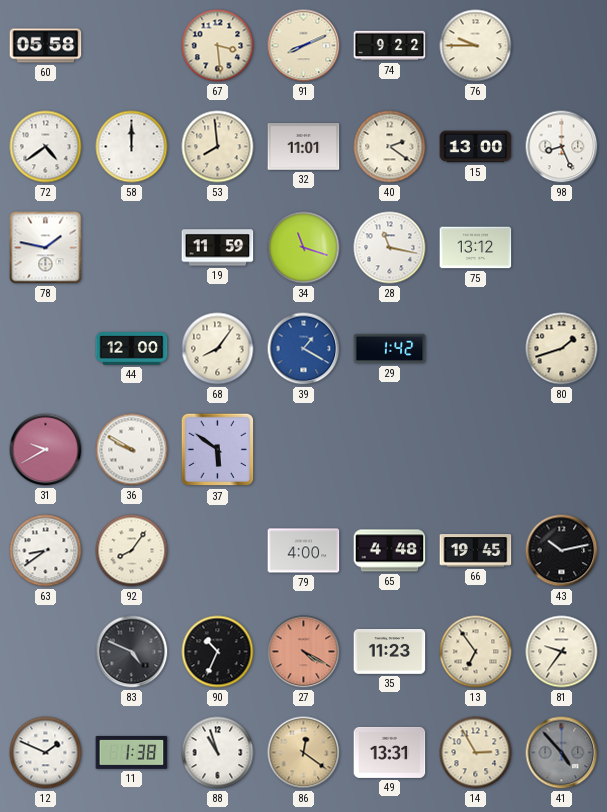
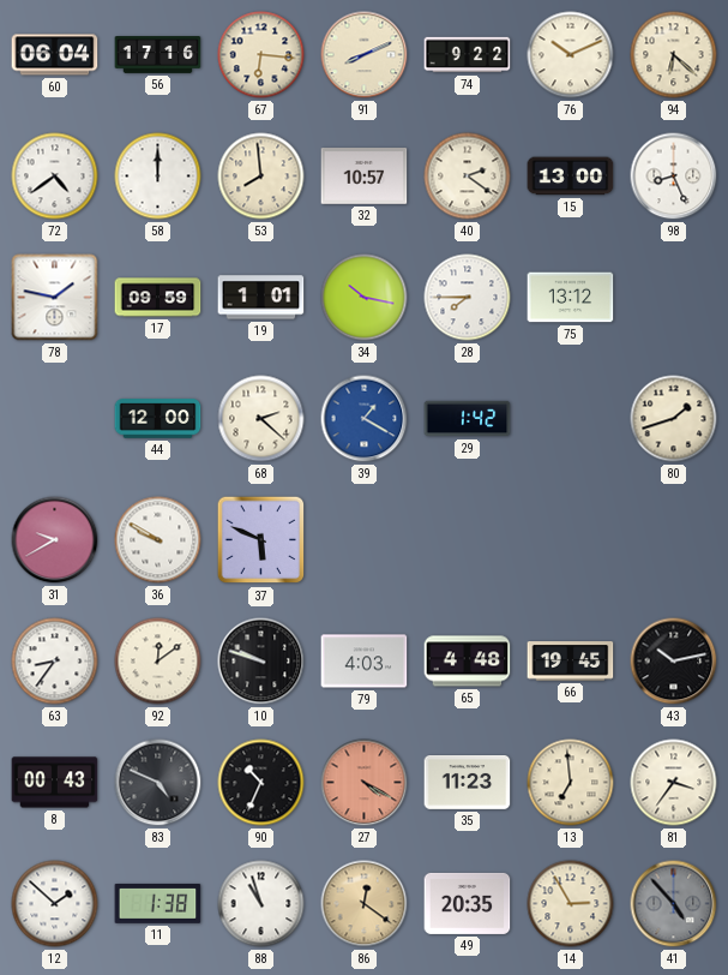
60: 05:58 -> 06:04 (55, 55)
56: none -> 17:16 (158, 55)
67: 3:29 -> 6:16 (261, 55)
76: 9:45 -> 10:11 (571, 55)
94: none -> 6:22 (674, 55)
32: 11:01 -> 10:57 (365, 177)
17: none -> 09:59 (158, 298)
19: 11:59 -> 1:01 (261, 298)
34: 11:18 -> 10:17 (365, 298)
28: 11:17 -> 7:45 (468, 298)
68: 8:06 -> 2:22 (261, 419)
37: 5:51 -> 5:49 (261, 540)
63: 8:39 -> 8:36 (55, 662)
92: 8:06 -> 12:09 (158, 662)
10: none -> 9:48 (261, 662)
79: 4:00 -> 4:03 (365, 662)
8: none -> 00:43 (55, 783)
13: 6:54 -> 6:59 (571, 783)
81: 9:36 -> 3:36 (674, 783)
12: 1:49 -> 1:52 (55, 904)
49: 13:31 -> 20:35 (468, 903)
